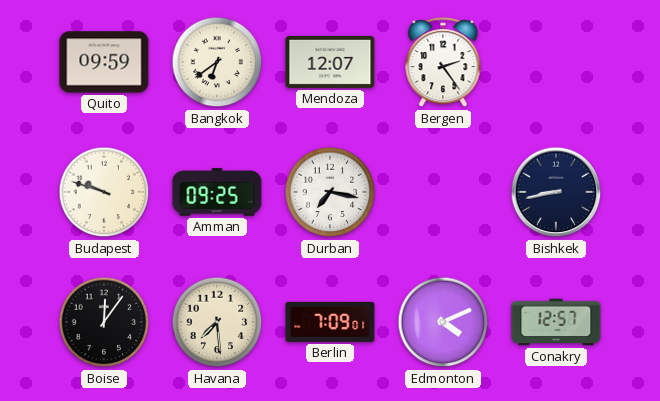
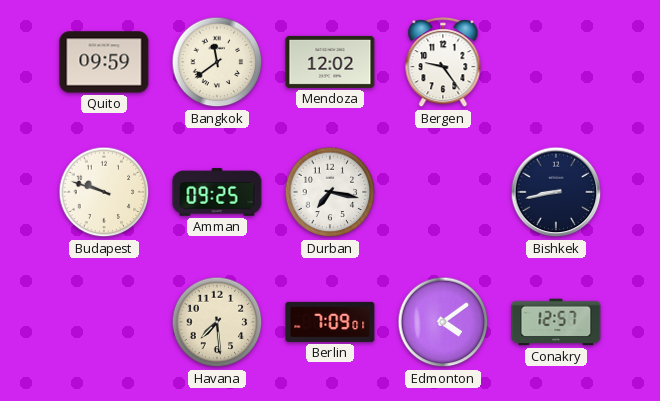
Bangkok: 6:39 -> 11:39 (217, 62)
Mendoza: 12:07 -> 12:02 (330, 62)
Bergen: 2:24 -> 9:24 (443, 63)
Boise: 12:06 -> none (104, 322)
Edmonton: 4:11 -> 4:09 (443, 322)
